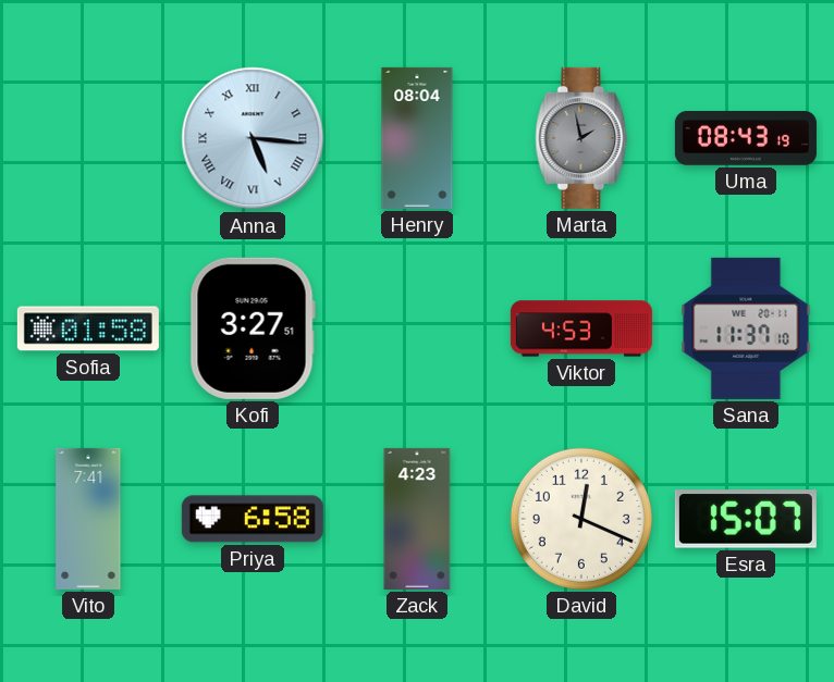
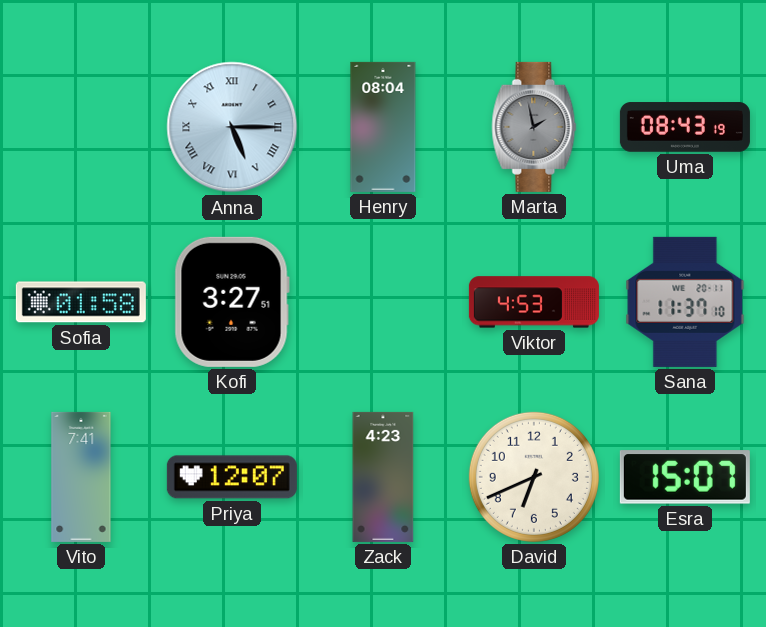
Anna: 5:16 -> 5:15 (232, 127)
Priya: 6:58 -> 12:07 (232, 477)
David: 12:19 -> 6:41 (534, 477)
